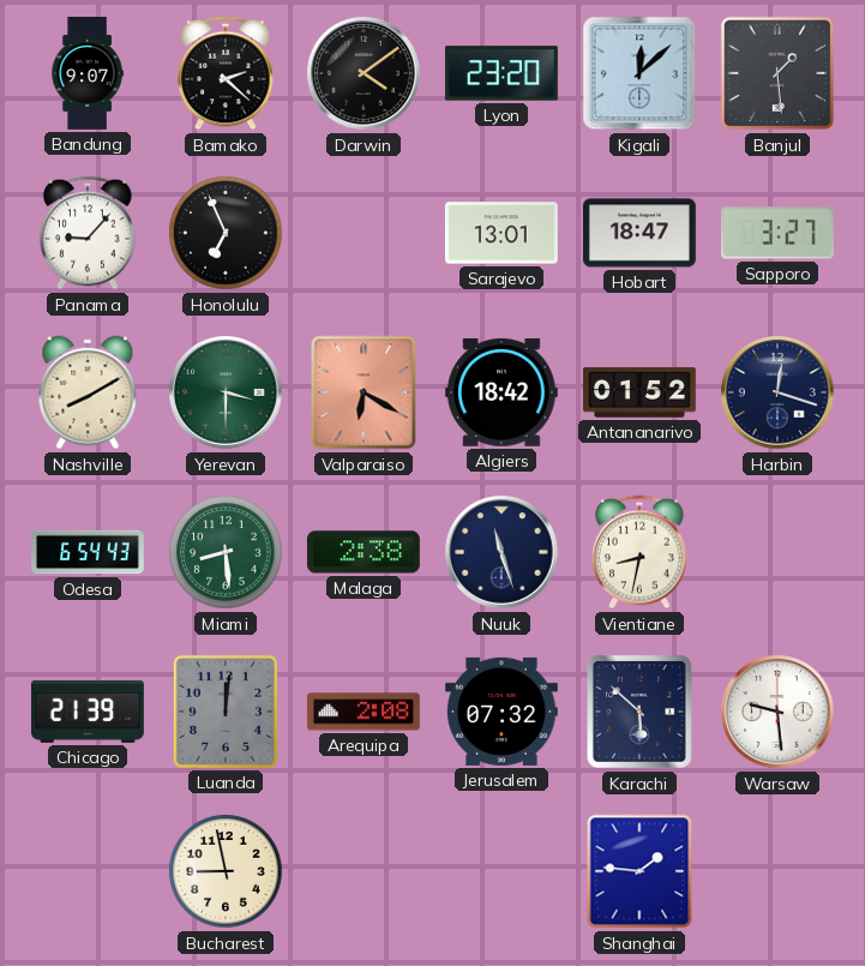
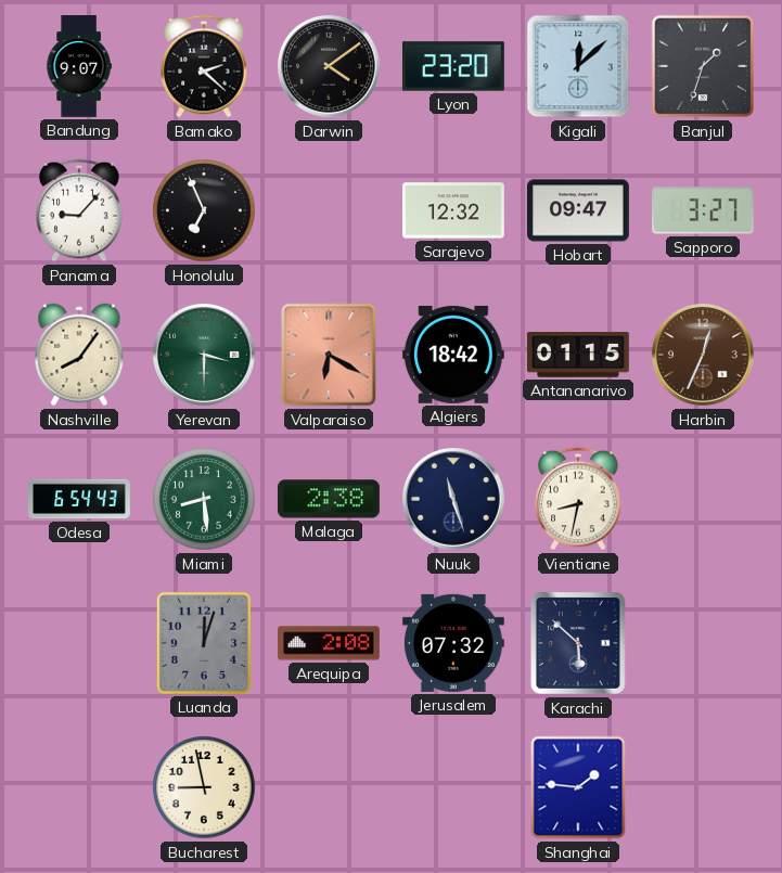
Banjul: 1:29 -> 1:33 (703, 66)
Sarajevo: 13:01 -> 12:32 (453, 210)
Hobart: 18:47 -> 09:47 (578, 210)
Nashville: 8:10 -> 8:06 (79, 355)
Antananarivo: 01:52 -> 01:15 (578, 355)
Harbin: 12:18 -> 12:34 (704, 356)
Harbin dial: navy -> brown (704, 356)
Chicago: 21:39 -> none (89, 712)
Luanda: 12:01 -> 12:03 (204, 643)
Warsaw: 9:29 -> none (779, 713)
